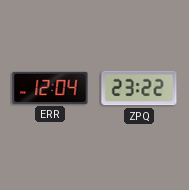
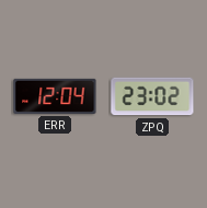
ZPQ: 23:22 -> 23:02 (152, 96)
